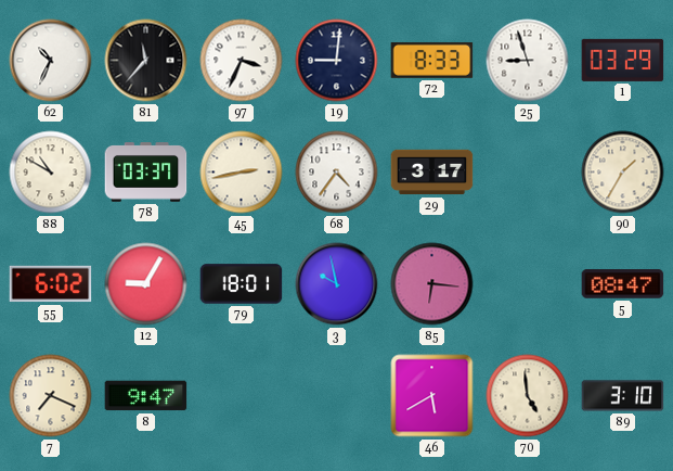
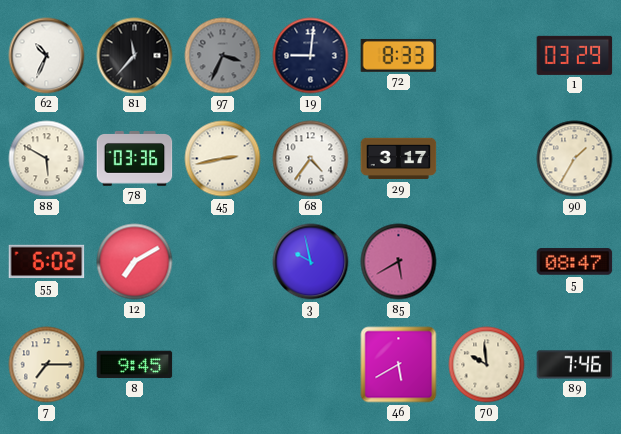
97 dial: white -> grey (223, 56)
25: 8:57 -> none (528, 61)
88: 10:50 -> 5:50 (47, 159)
78: 03:37 -> 03:36 (135, 159)
12: 9:05 -> 7:10 (135, 262)
79: 18:01 -> none (242, 284)
85: 6:16 -> 5:40 (399, 262)
7: 7:19 -> 7:15 (47, 365)
8: 9:47 -> 9:45 (135, 365)
70: 4:59 -> 9:59 (487, 365)
89: 3:10 -> 7:46 (575, 365)
